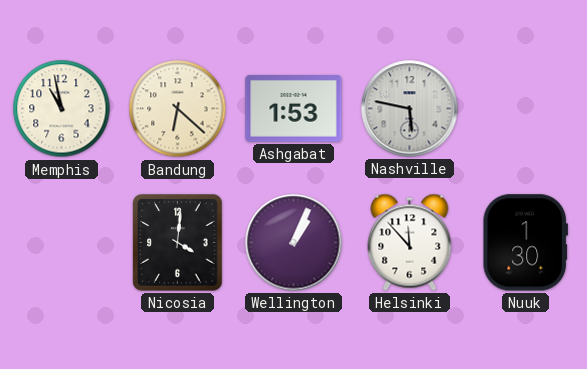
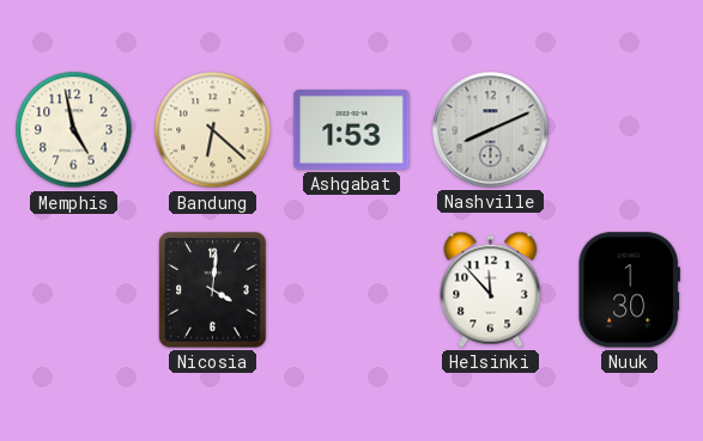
Memphis: 10:58 -> 4:58 (74, 130)
Nashville: 5:47 -> 8:11 (491, 130)
Wellington: 1:04 -> none (294, 243)
